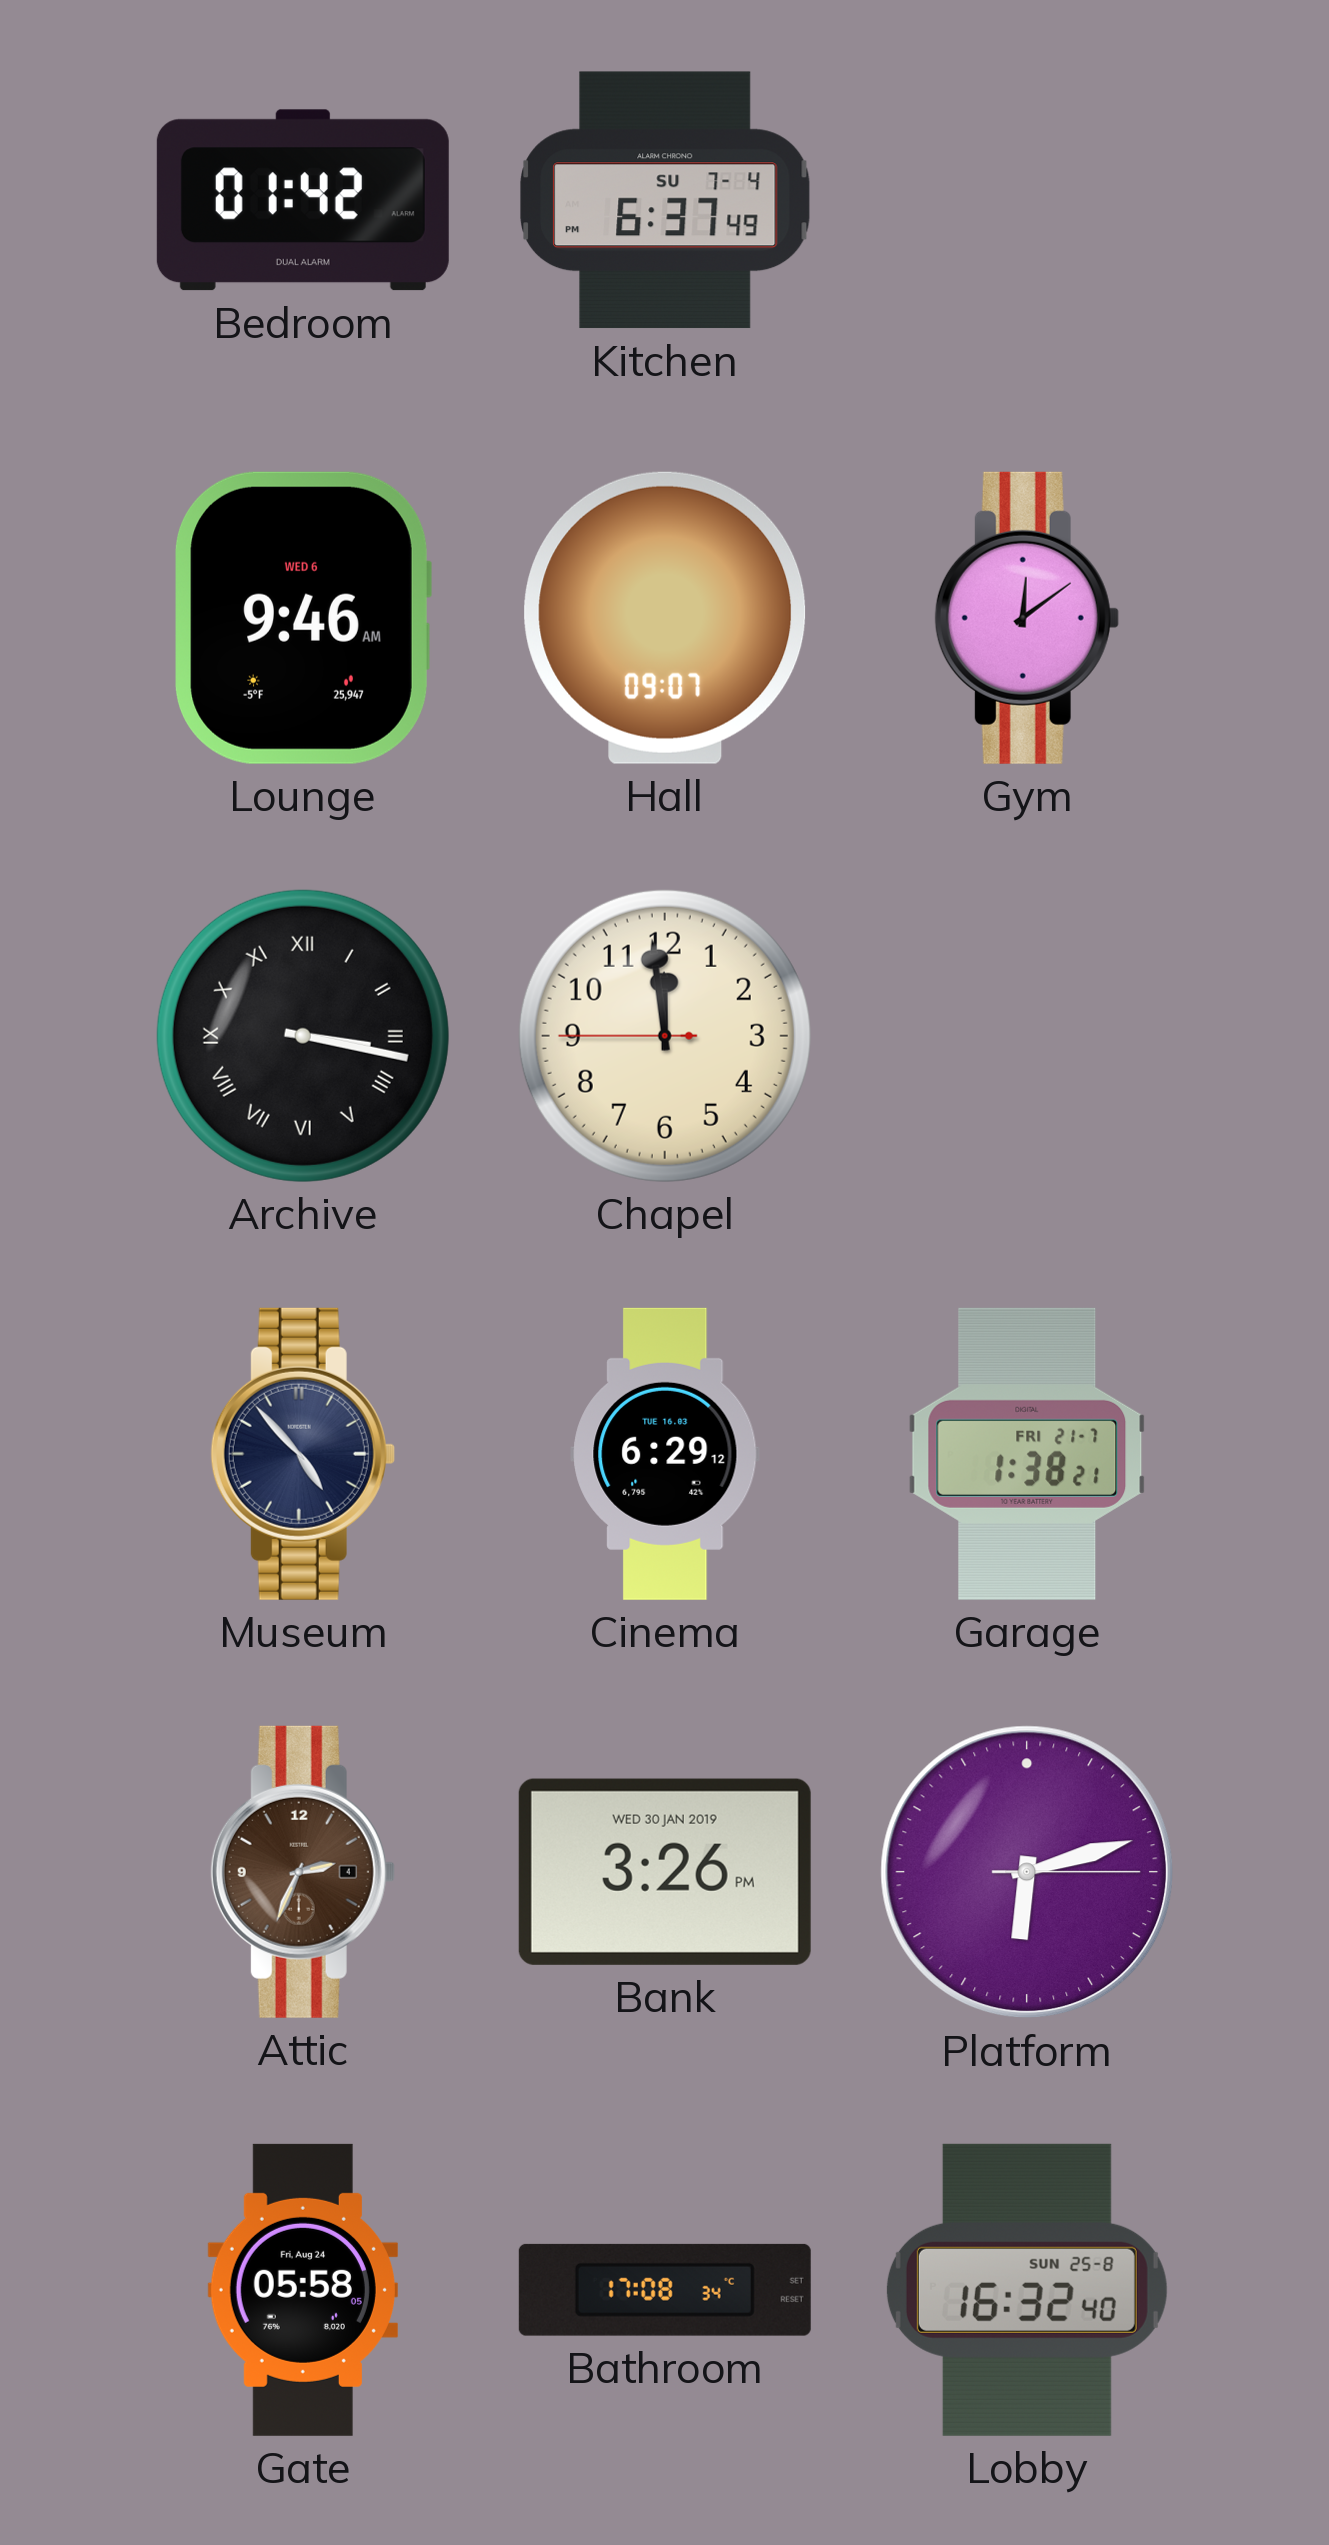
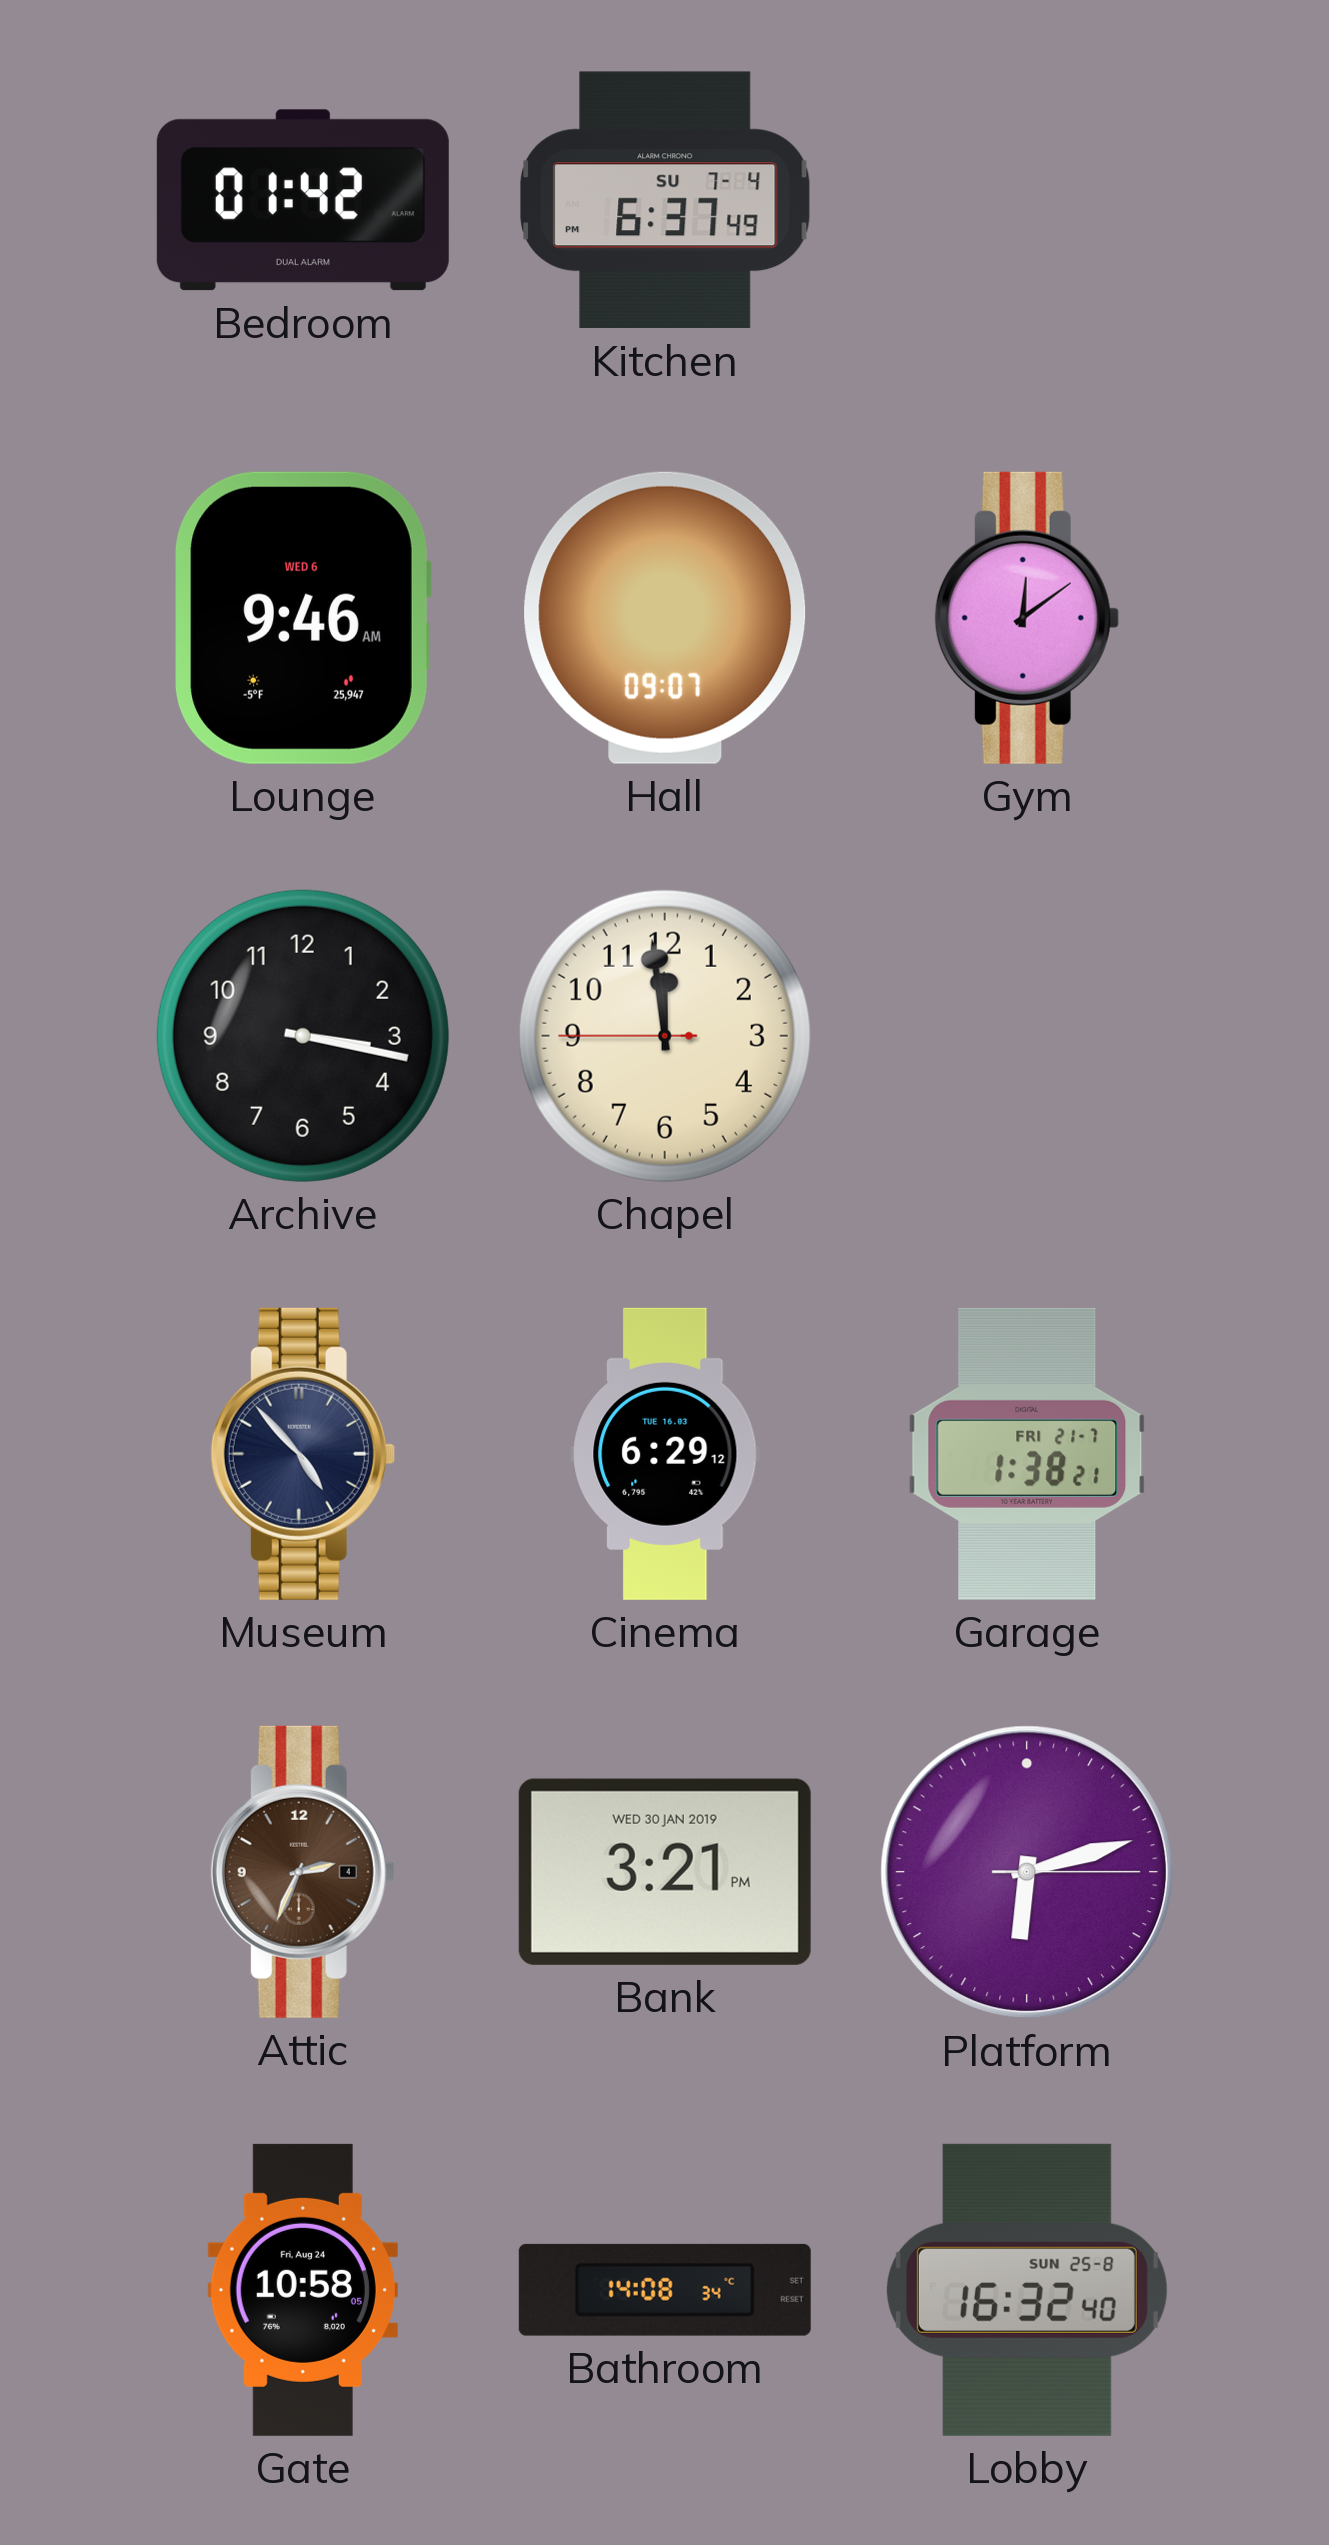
Archive numerals: Roman -> Arabic (303, 1036)
Bank: 3:26 -> 3:21 (665, 1872)
Gate: 05:58 -> 10:58 (303, 2290)
Bathroom: 17:08 -> 14:08 (665, 2290)
